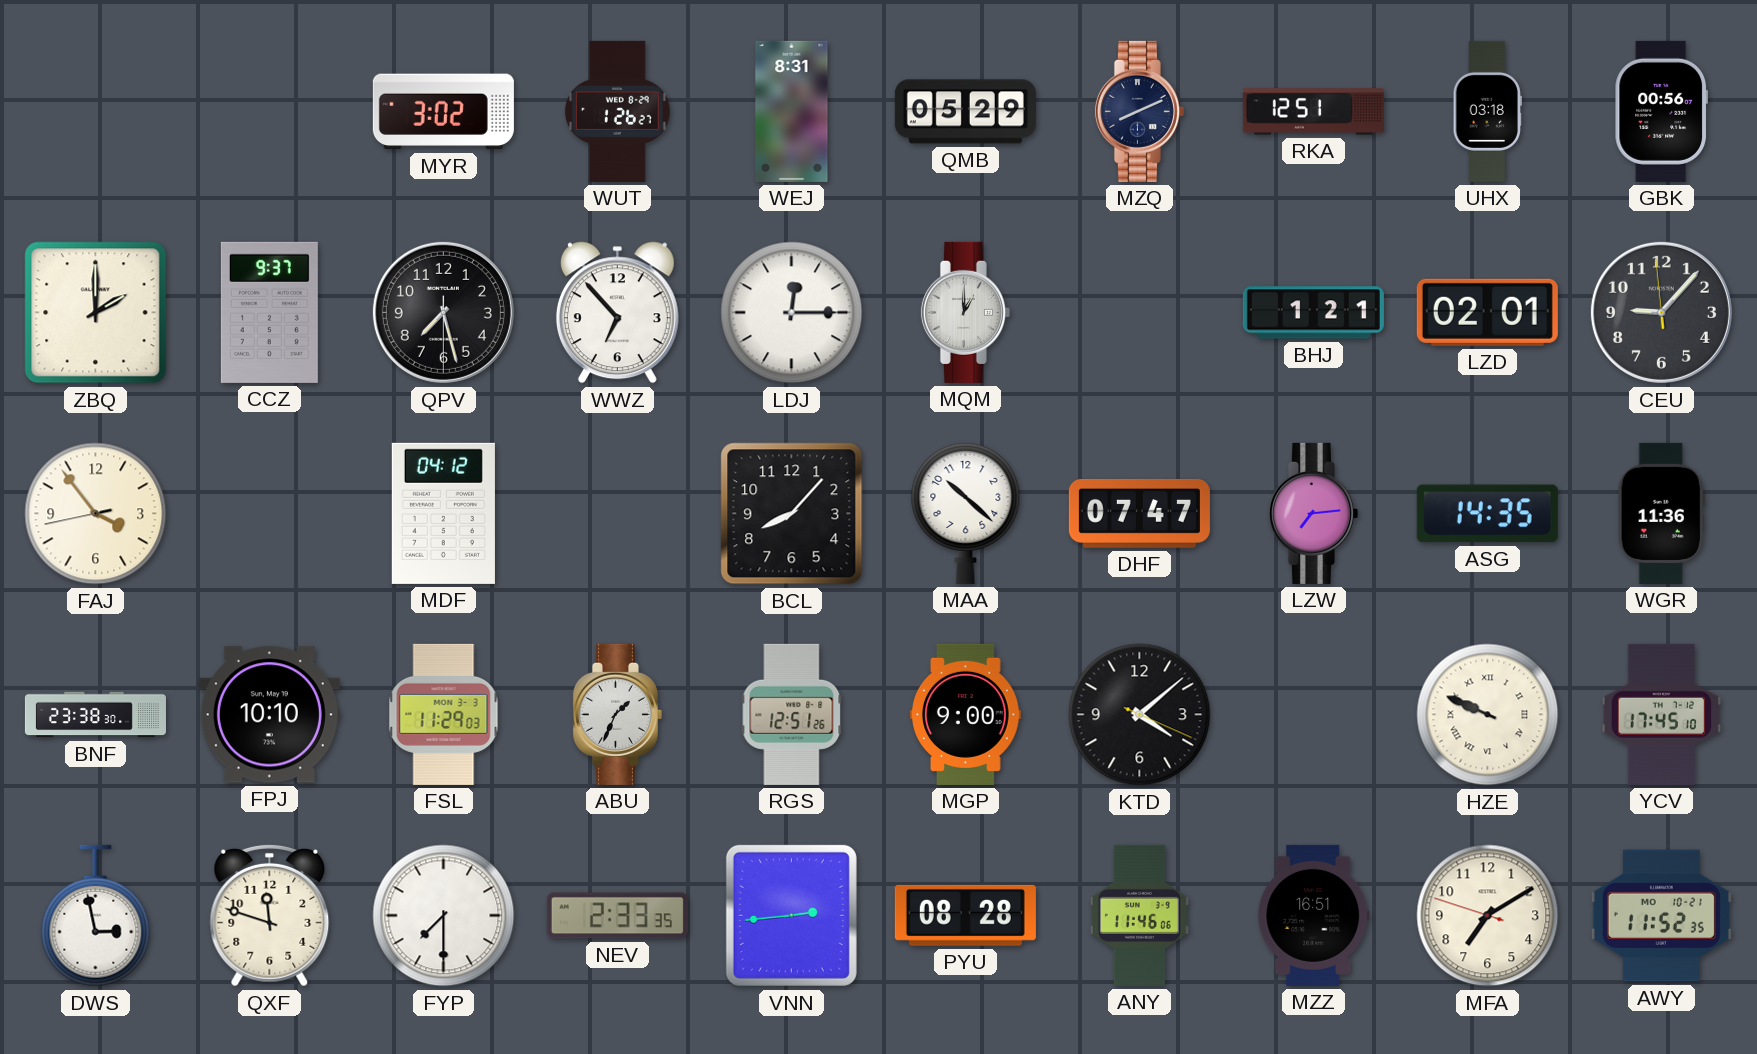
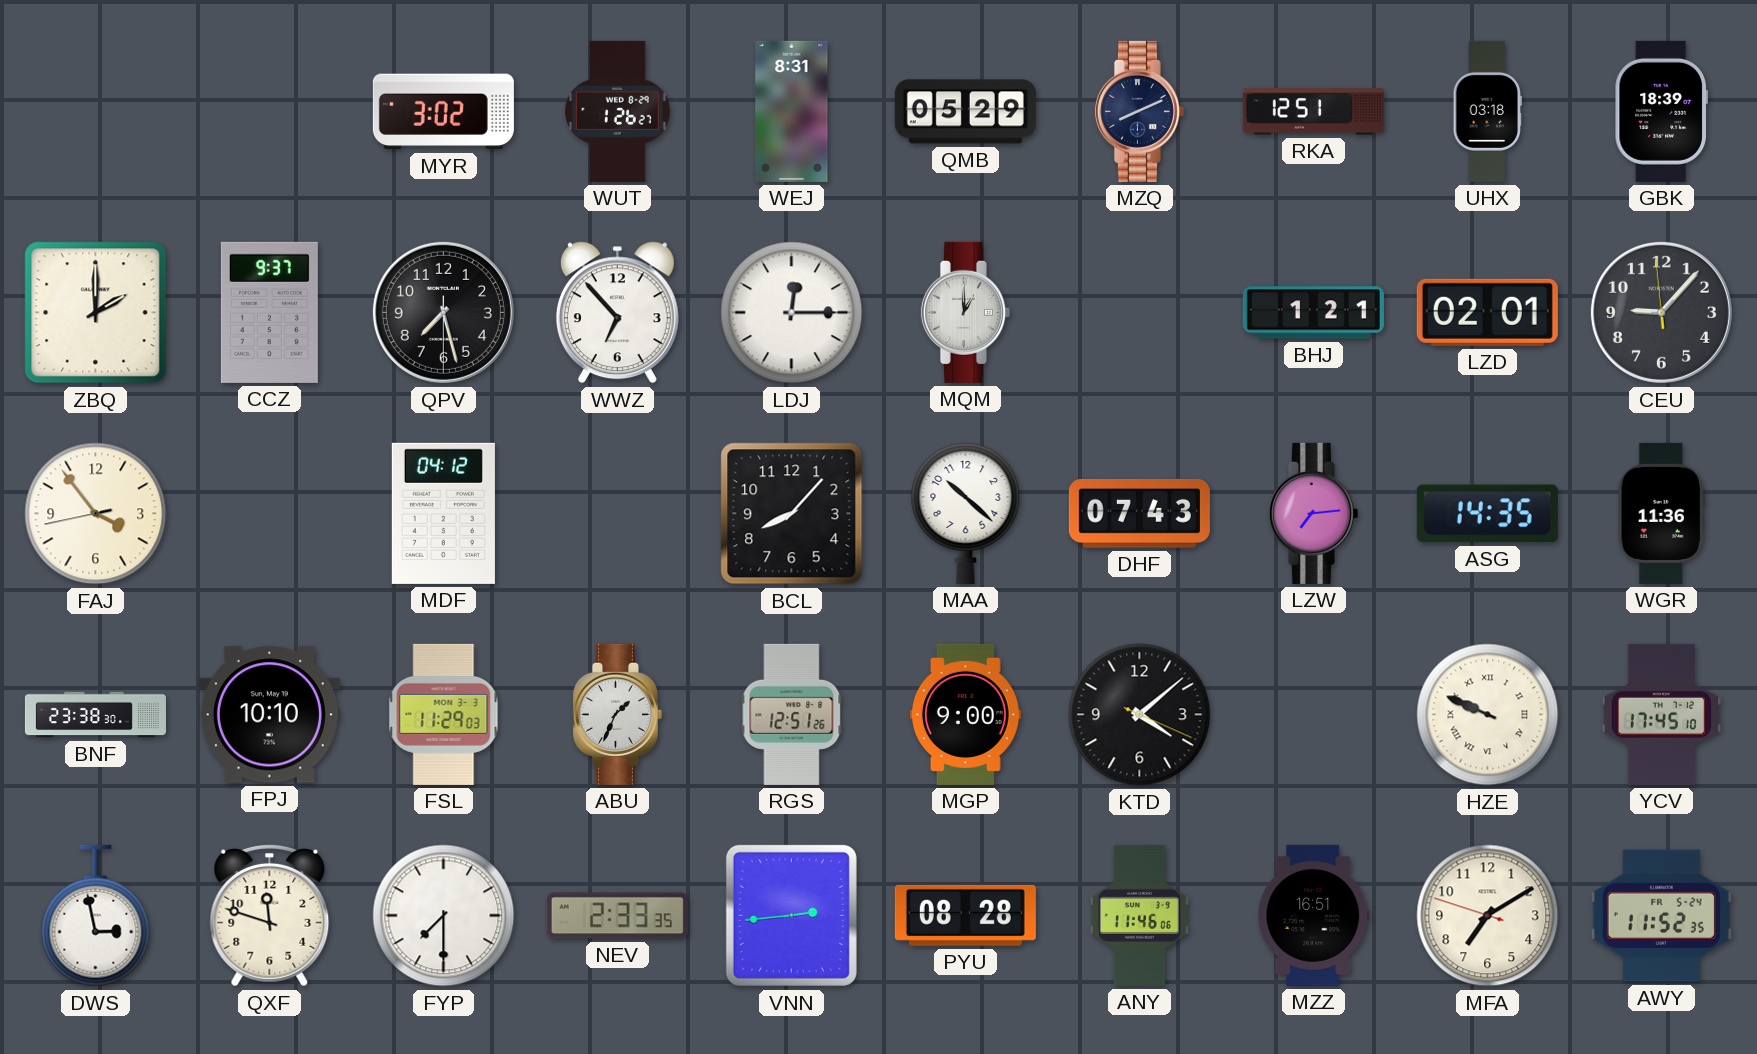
GBK: 00:56 -> 18:39 (1661, 111)
DHF: 07:47 -> 07:43 (1139, 513)
AWY date: MO 10-21 -> FR 5-24 (1661, 916)
